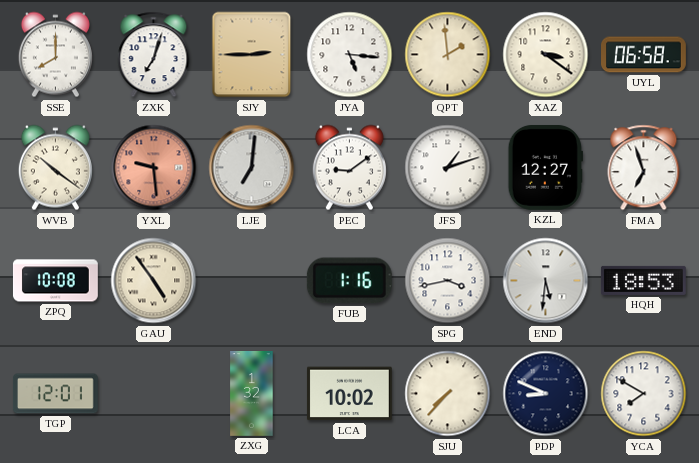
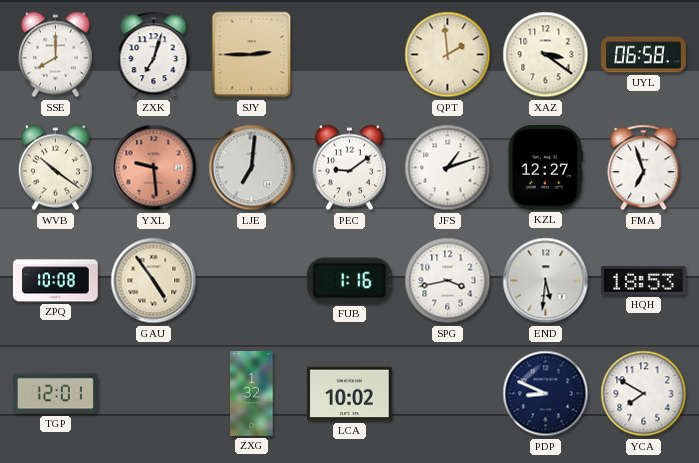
JYA: 5:16 -> none (350, 55)
SJU: 7:37 -> none (448, 394)
